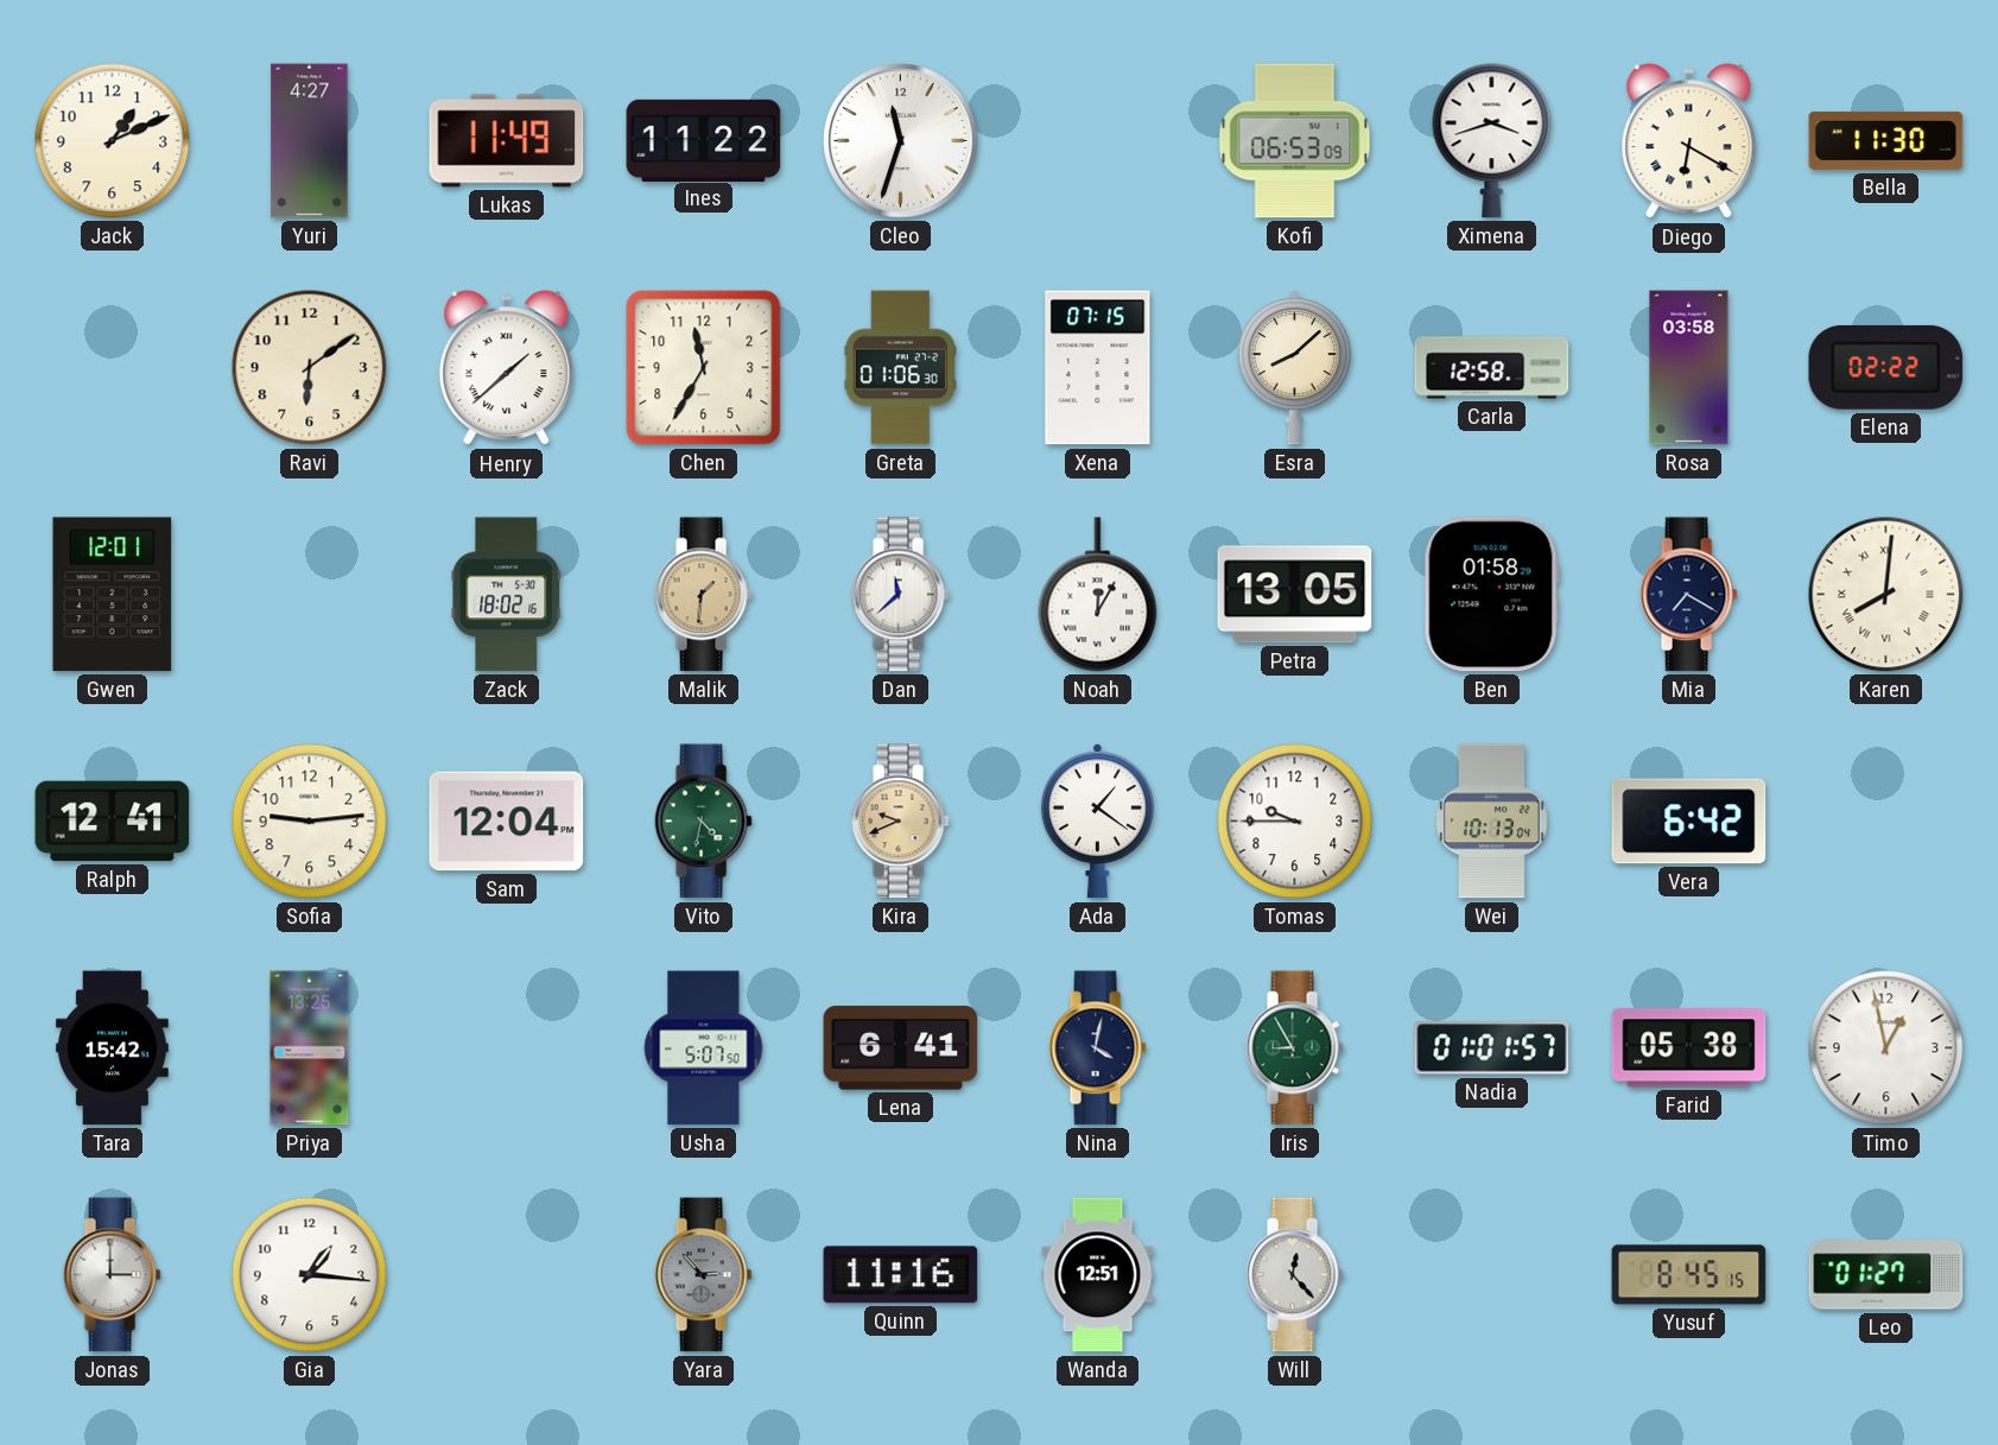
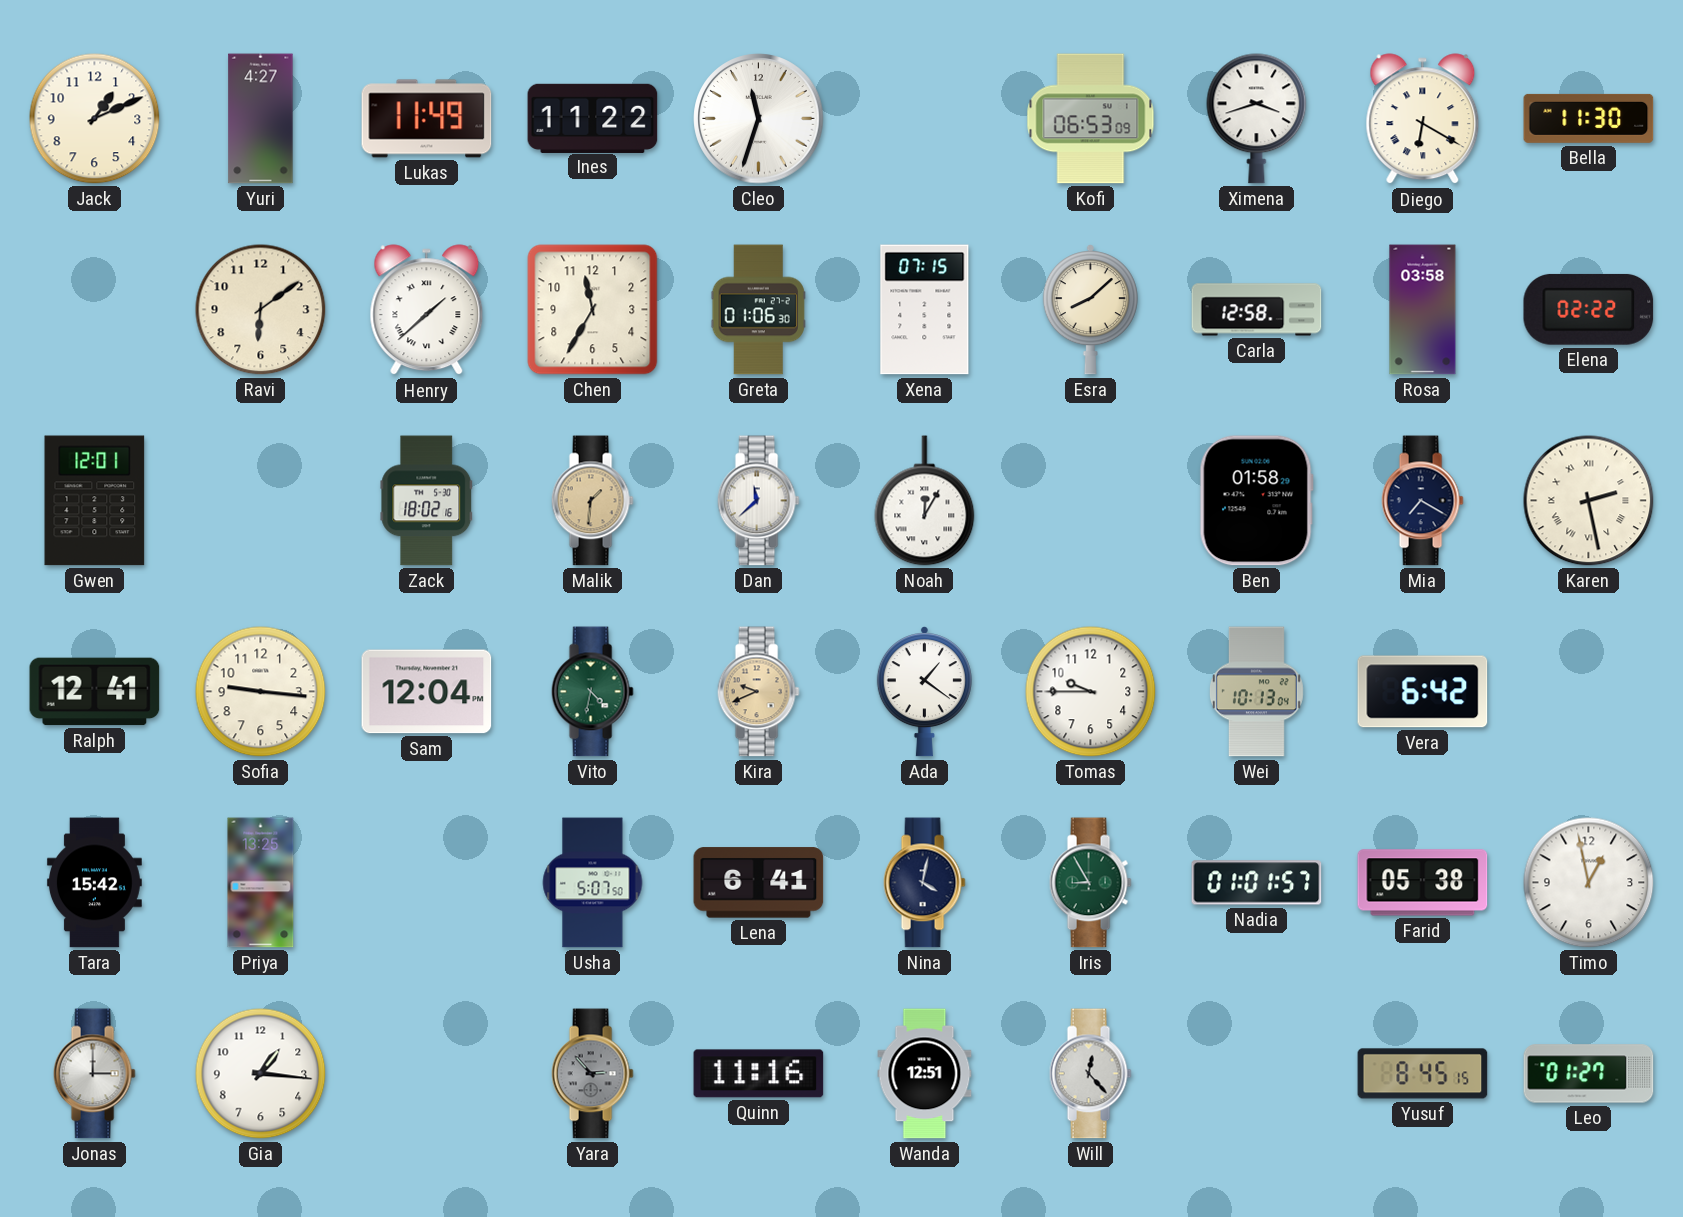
Petra: 13:05 -> none (1295, 595)
Karen: 8:01 -> 2:28 (1589, 501)
Sofia: 9:14 -> 9:16 (261, 692)
